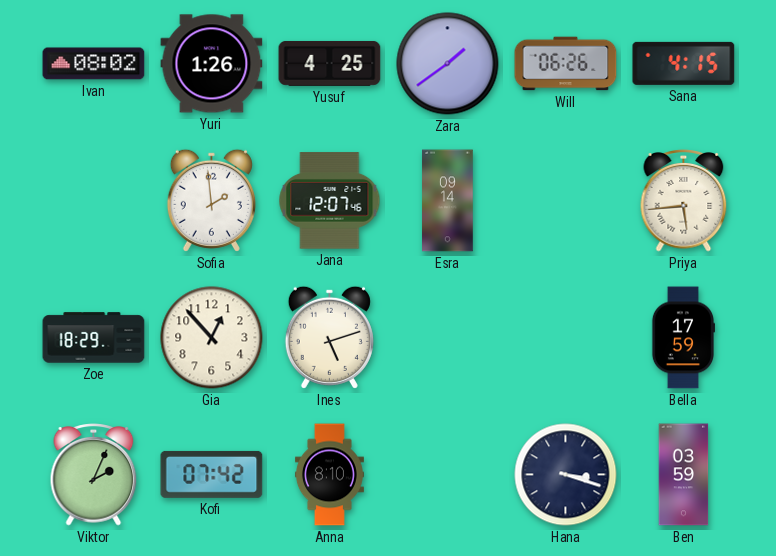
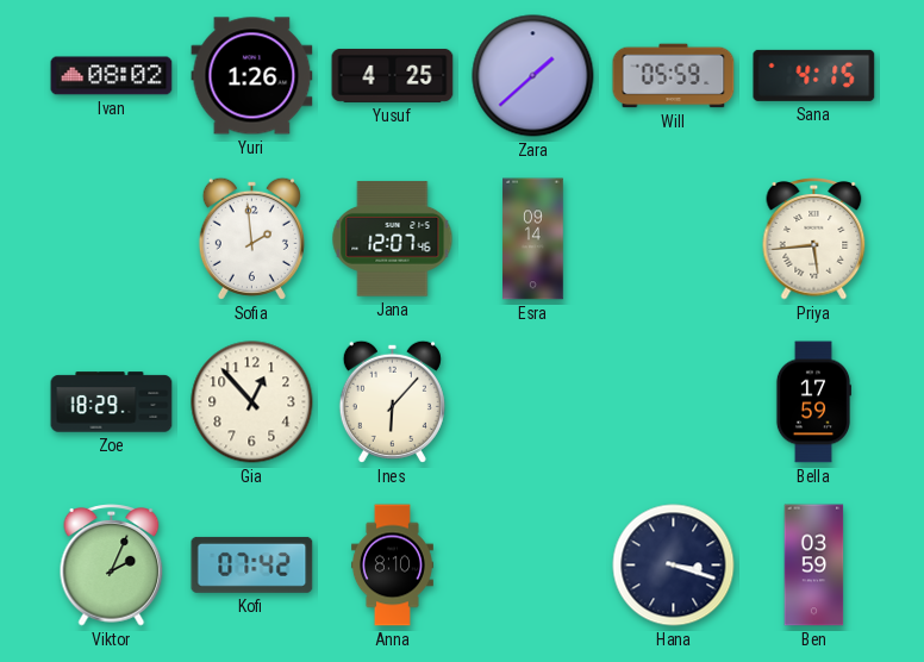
Zara: 1:39 -> 1:38 (533, 76)
Will: 06:26 -> 05:59 (674, 76)
Ines: 5:12 -> 6:07 (392, 401)
